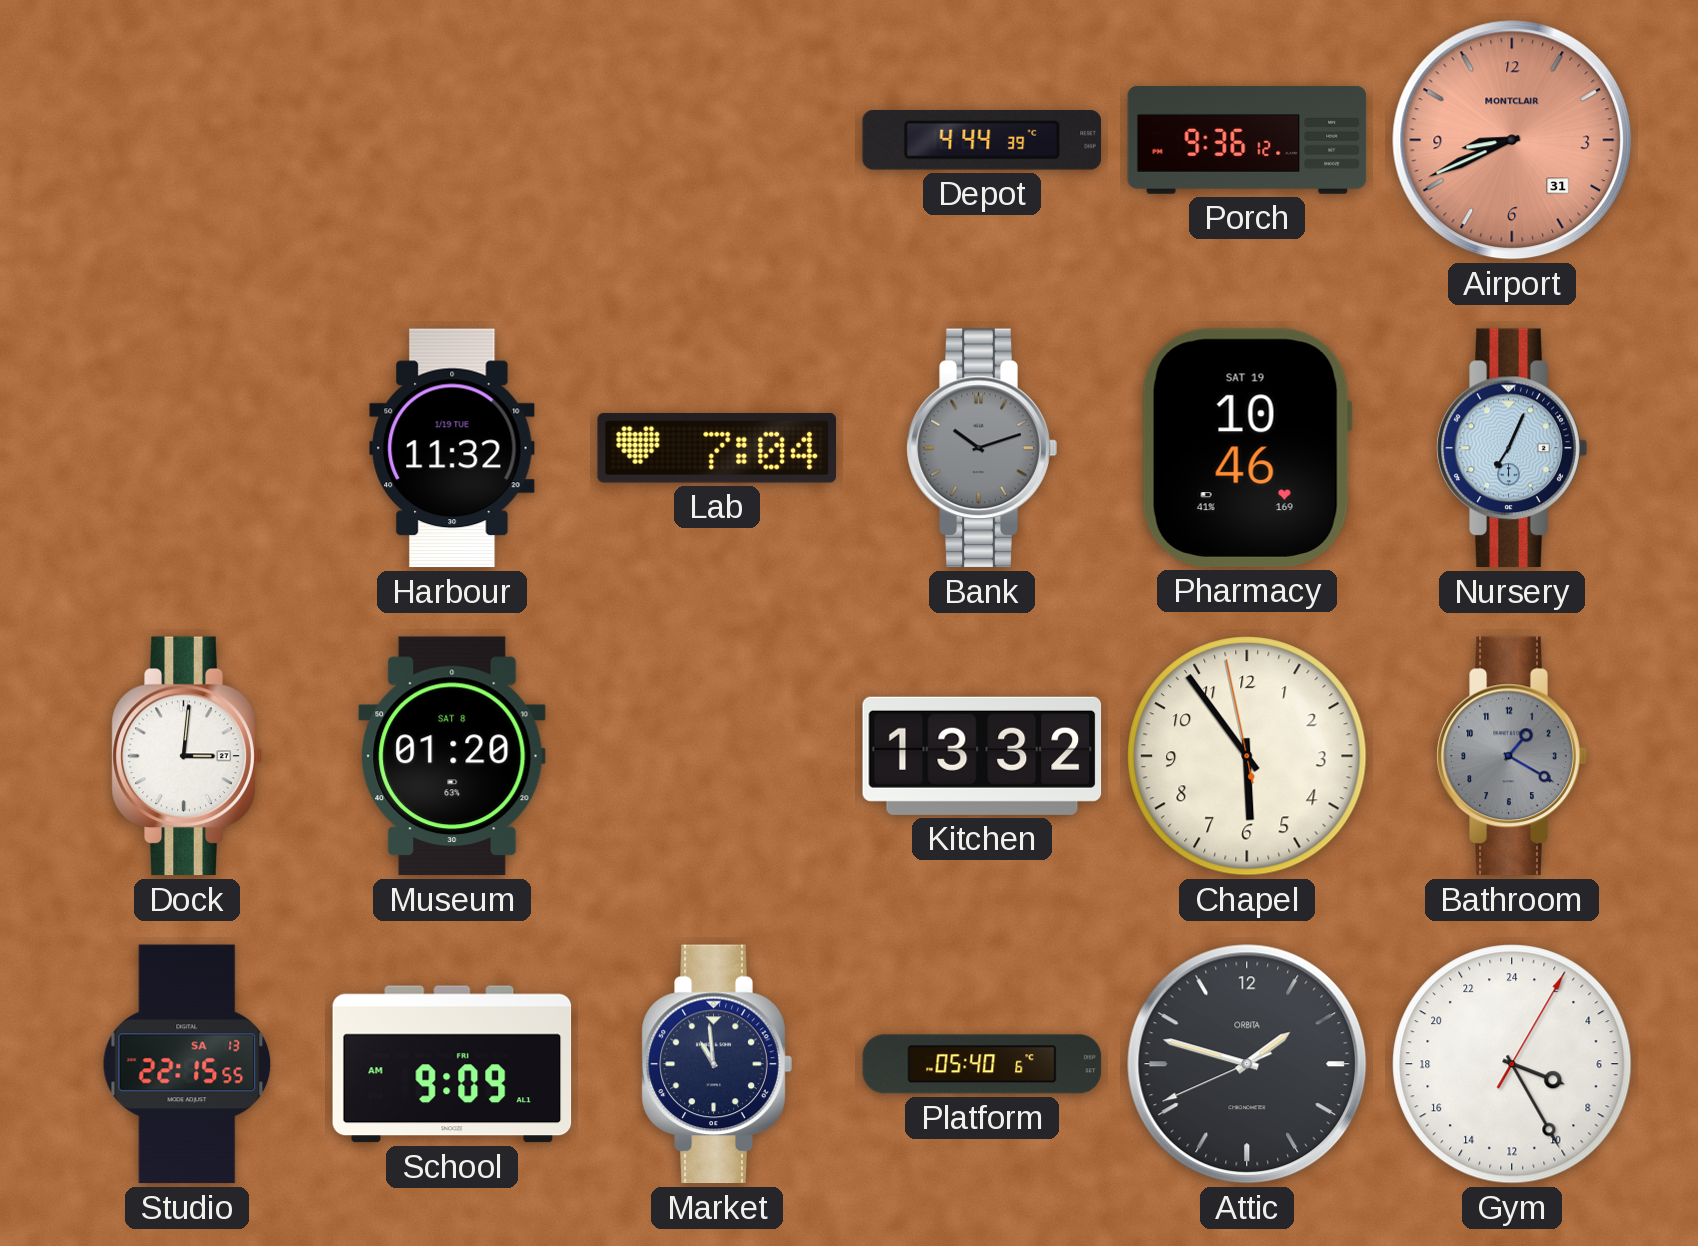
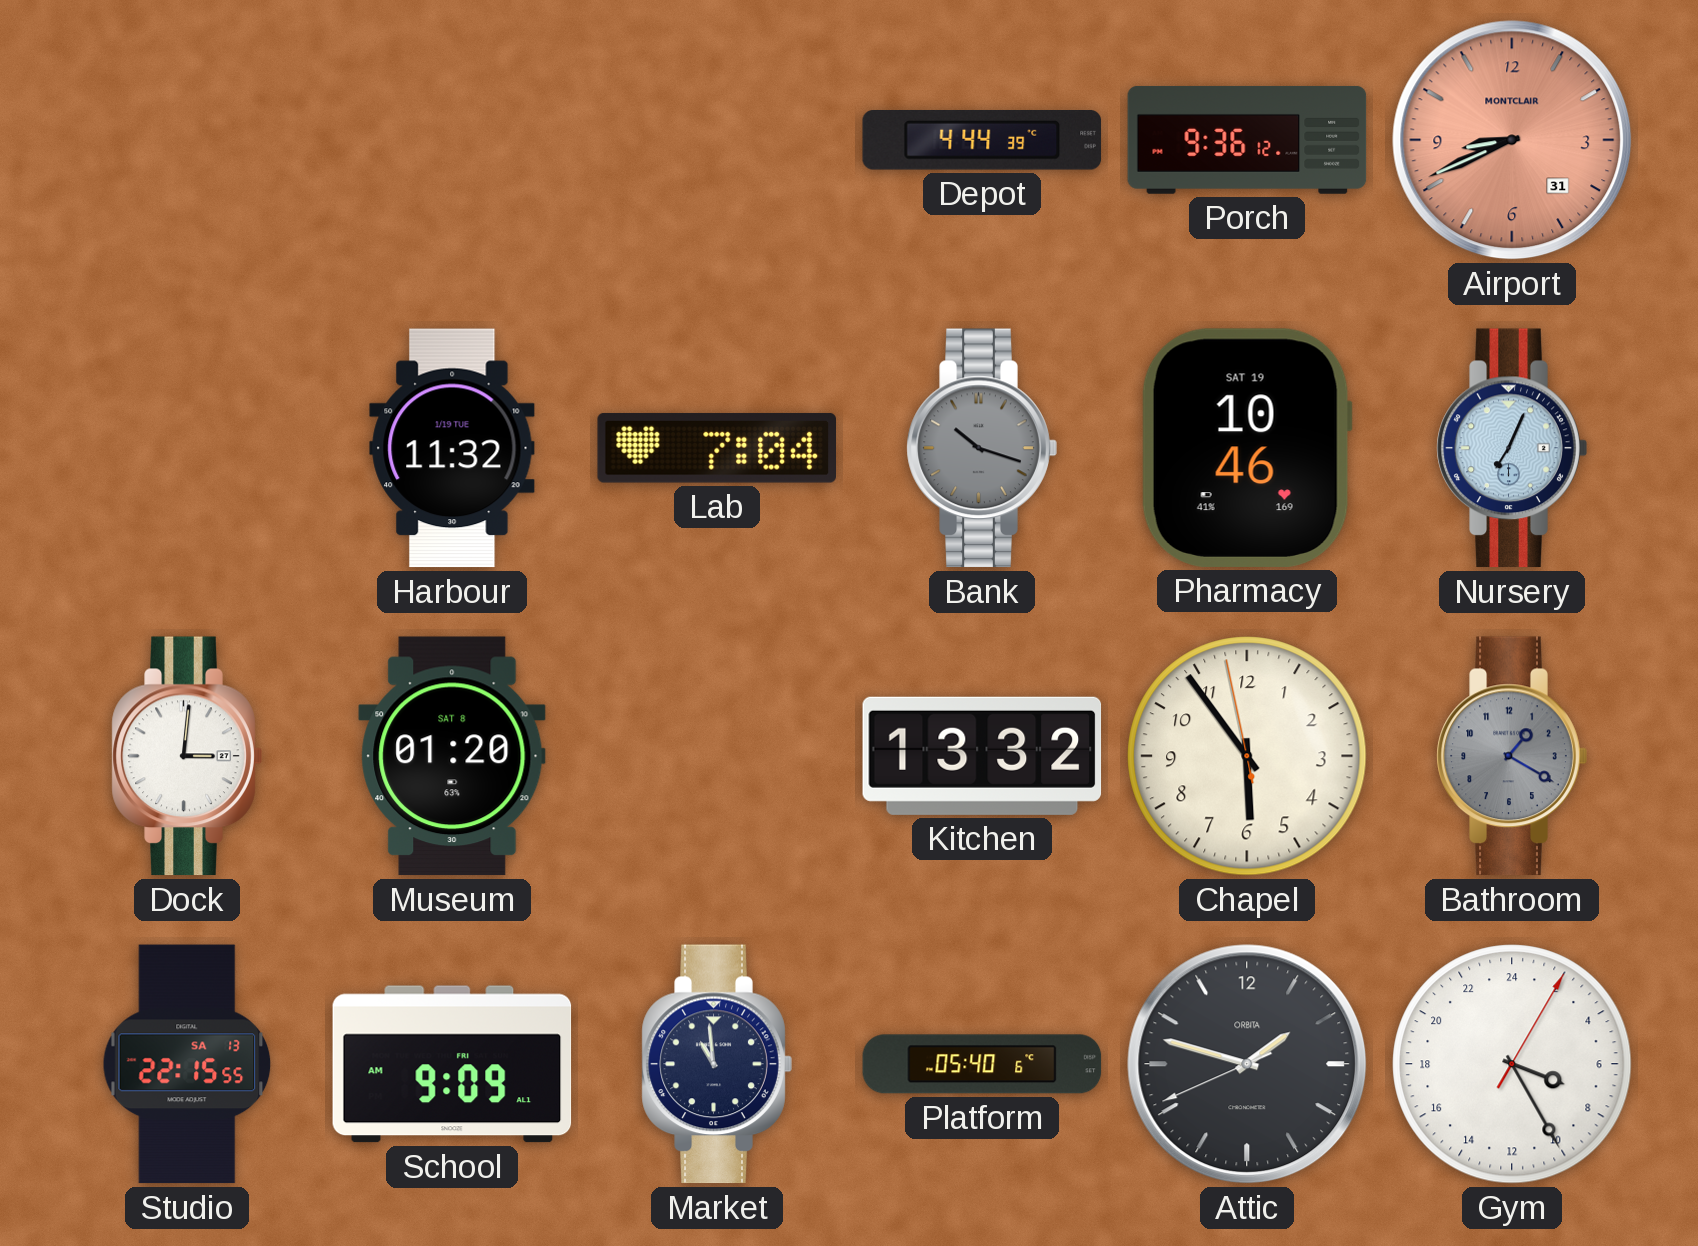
Bank: 10:12 -> 10:18 (982, 448)
